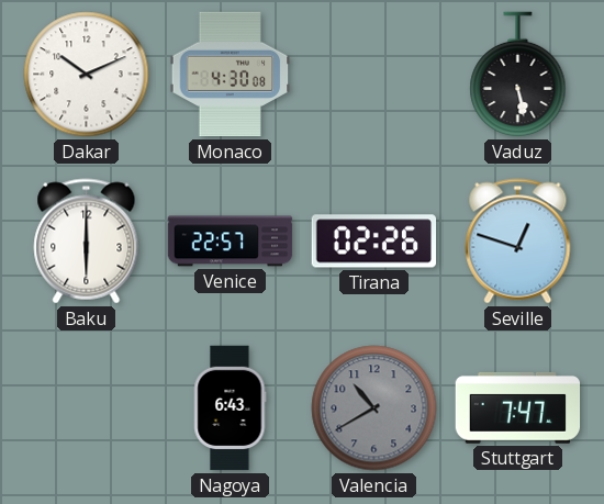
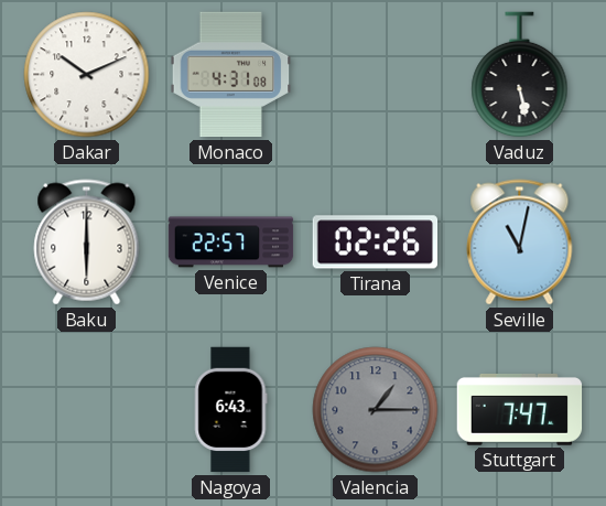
Monaco: 4:30 -> 4:31 (231, 75)
Seville: 12:48 -> 11:02 (520, 243)
Valencia: 10:40 -> 1:15 (376, 410)
